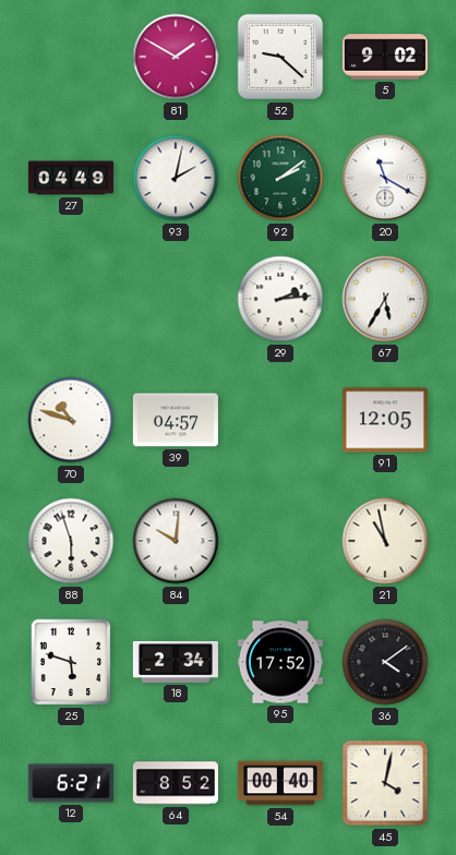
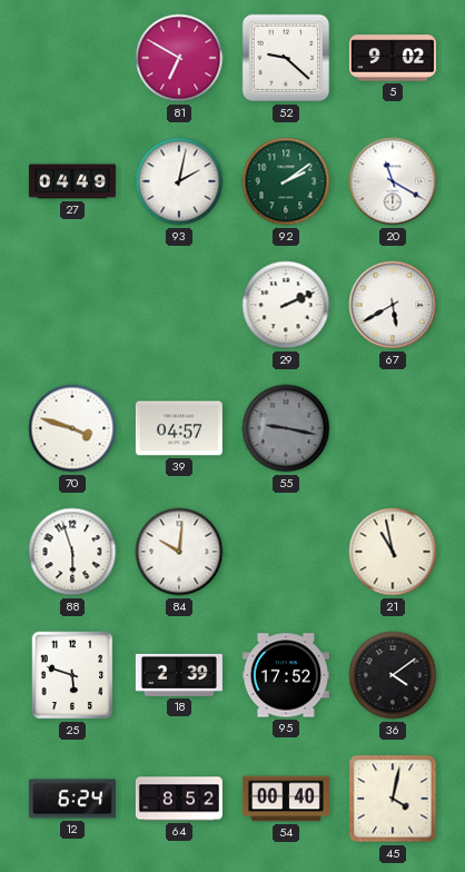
81: 1:50 -> 6:50 (179, 58)
29: 2:14 -> 2:11 (286, 305)
67: 5:35 -> 5:40 (393, 305)
70: 10:48 -> 3:48 (72, 428)
55: none -> 9:17 (286, 428)
91: 12:05 -> none (385, 420)
18: 2:34 -> 2:39 (179, 675)
12: 6:21 -> 6:24 (72, 799)
